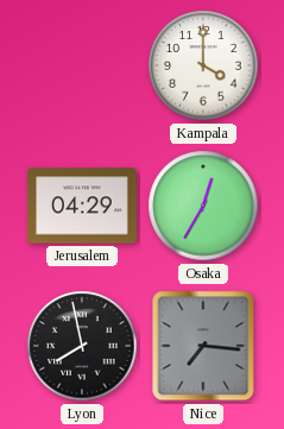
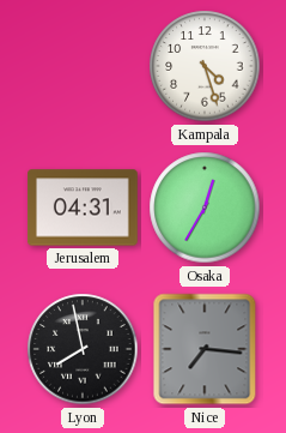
Kampala: 4:00 -> 4:27 (205, 66)
Jerusalem: 04:29 -> 04:31 (84, 208)
